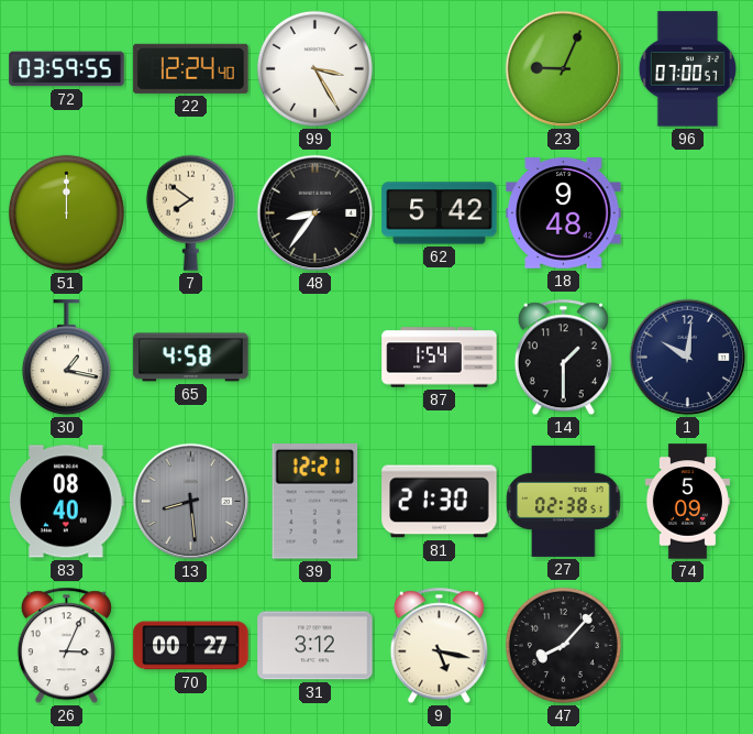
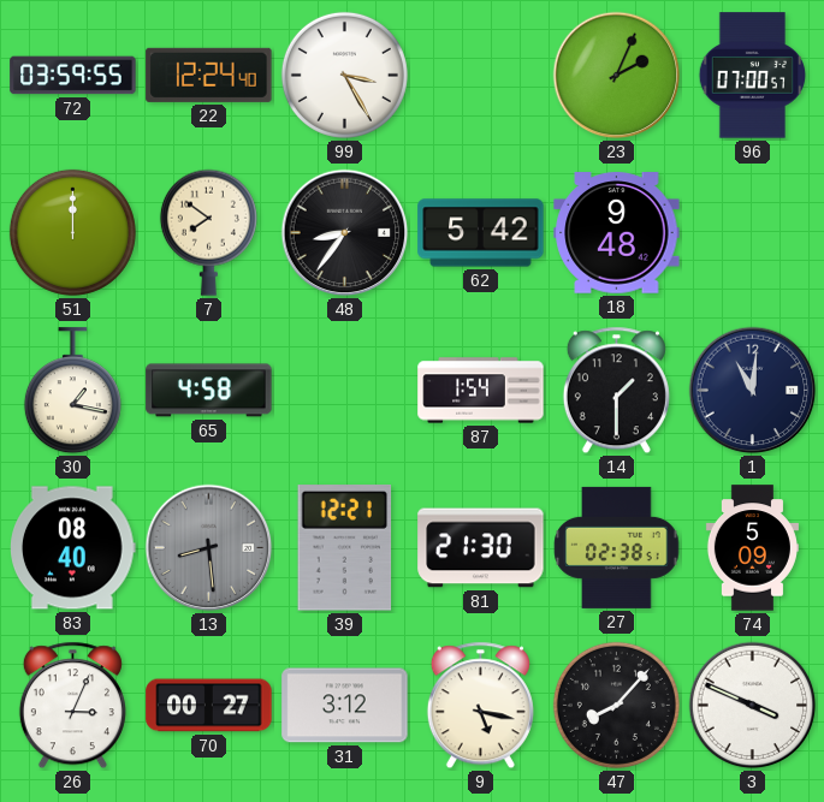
23: 9:04 -> 2:04 (617, 76)
1: 10:01 -> 11:01 (753, 391)
3: none -> 3:49 (753, 706)
